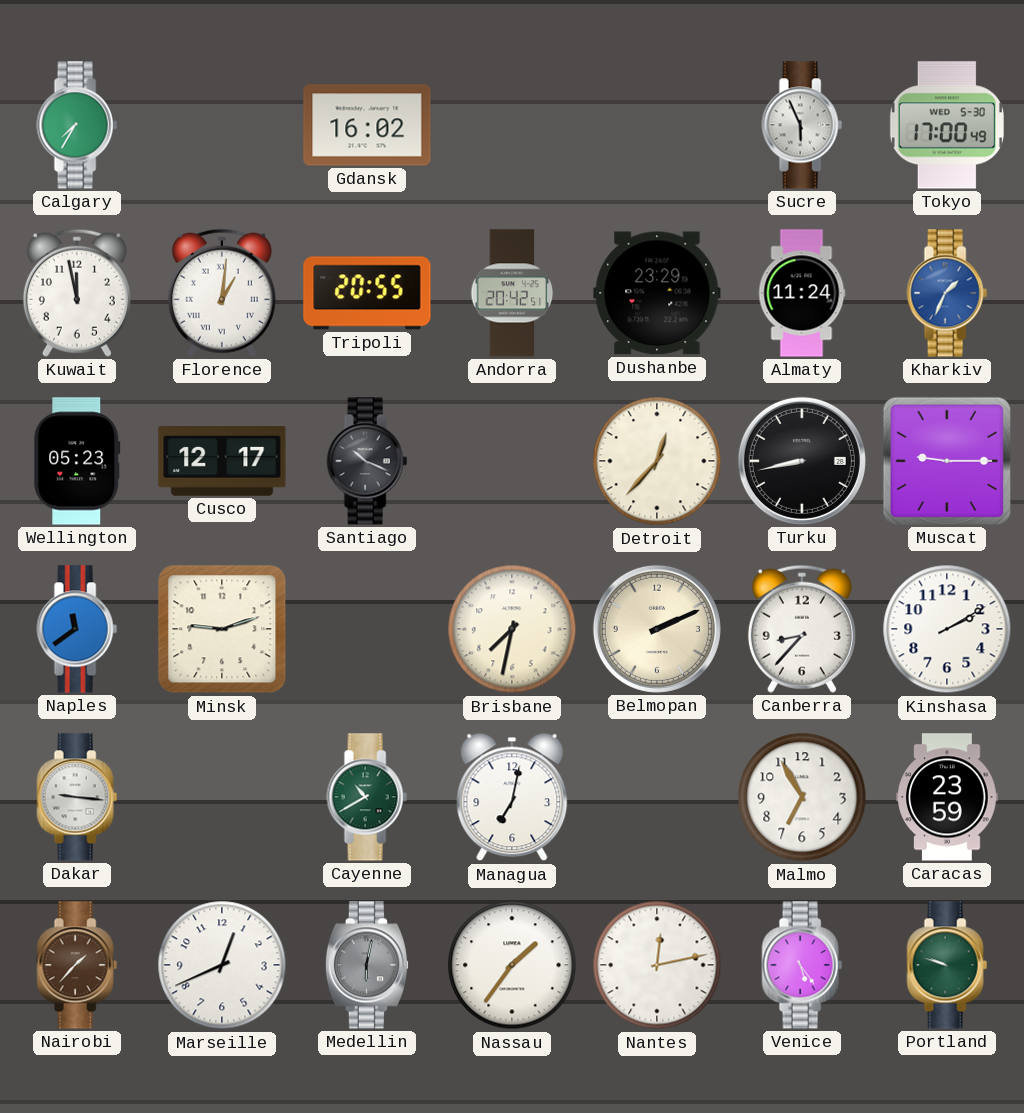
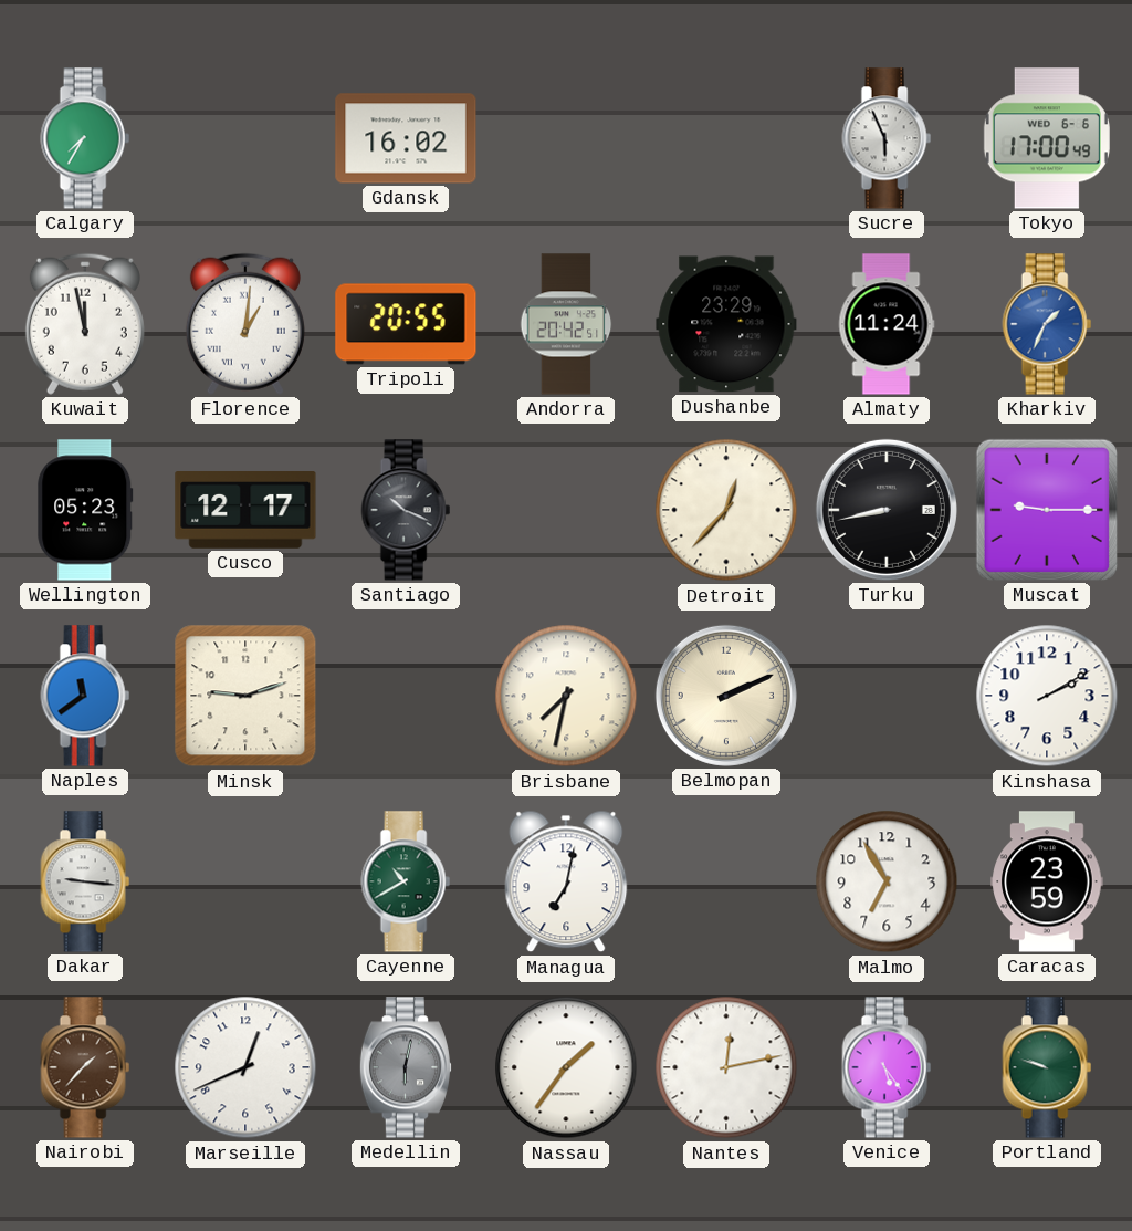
Tokyo date: WED 5-30 -> WED 6-6 (1047, 138)
Canberra: 8:37 -> none (802, 629)
